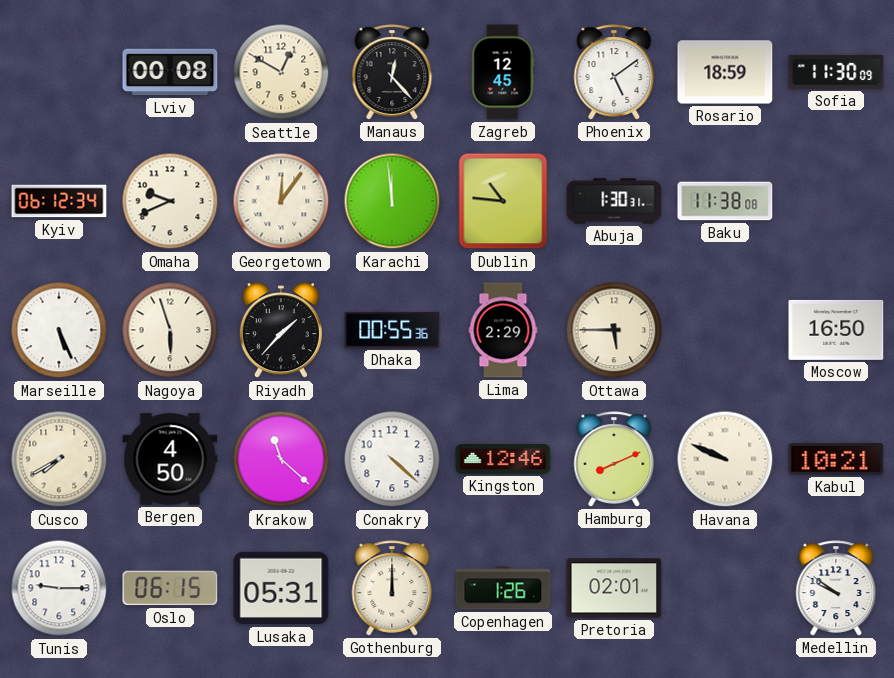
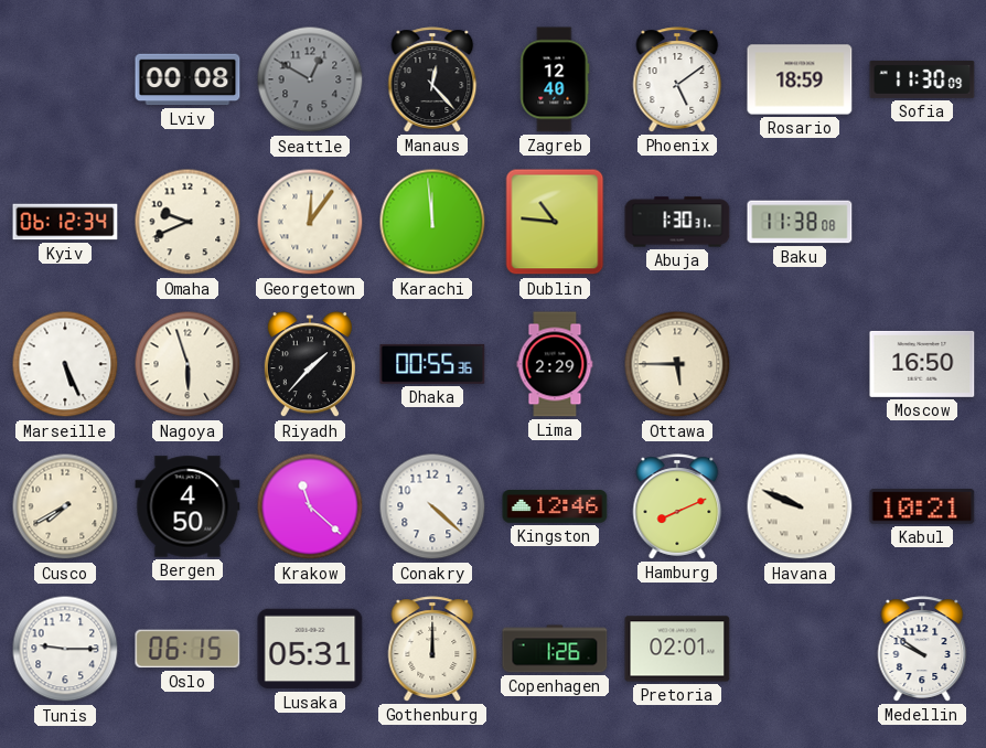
Seattle dial: cream -> grey (310, 79)
Zagreb: 12:45 -> 12:40 (555, 79)
